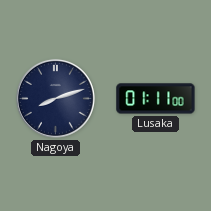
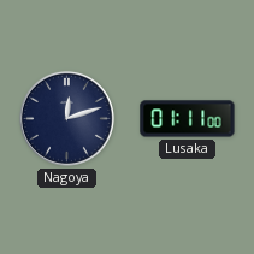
Nagoya: 8:12 -> 12:12 (66, 118)
